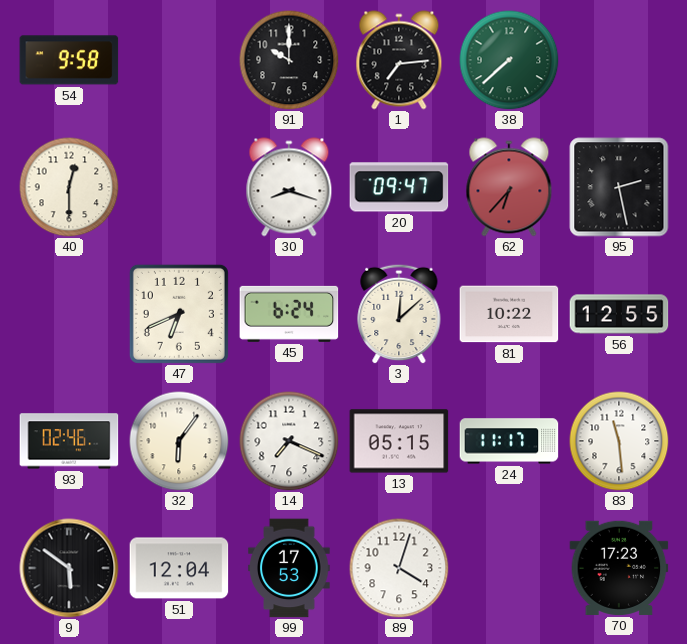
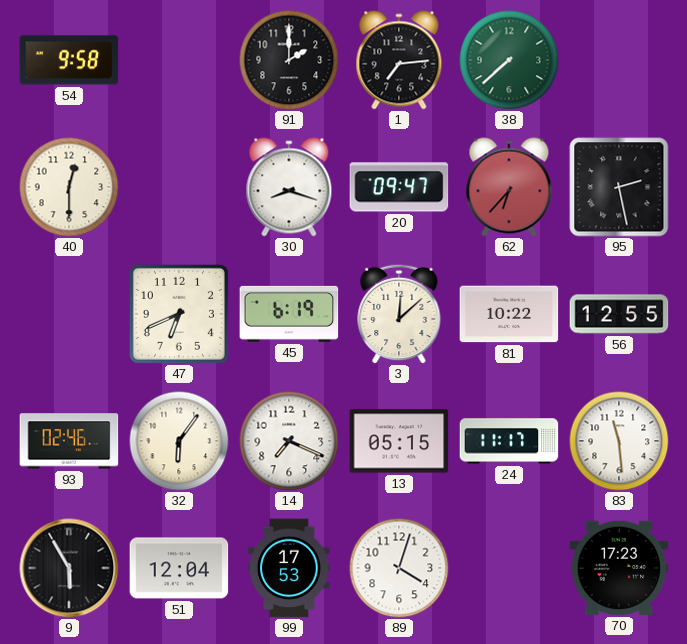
91: 10:00 -> 2:00 (289, 60)
45: 6:24 -> 6:19 (289, 314)
9: 5:51 -> 5:55 (69, 568)
